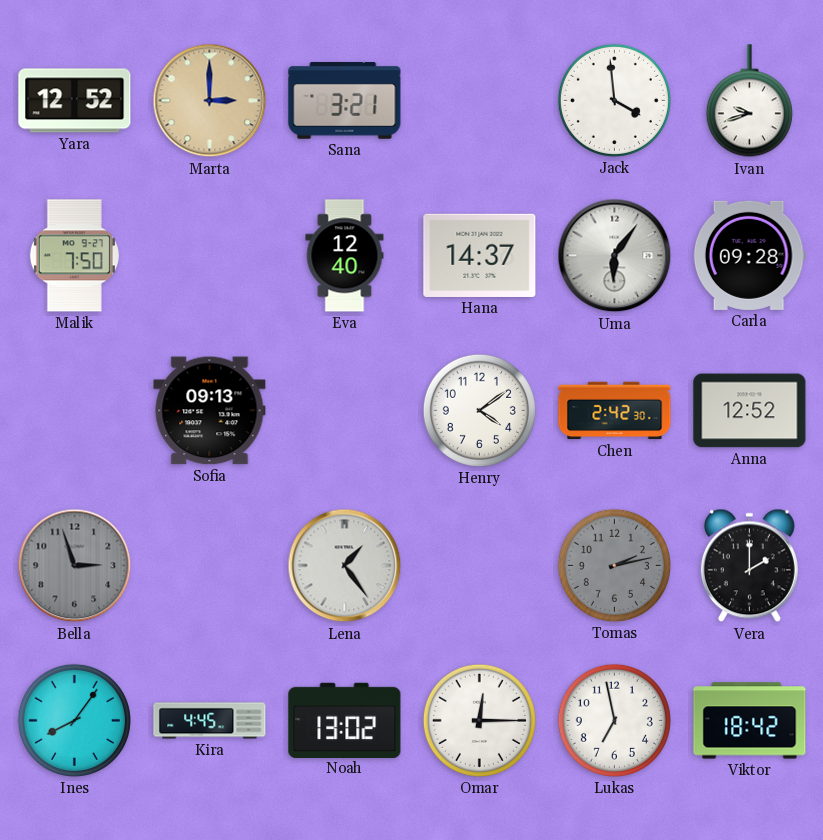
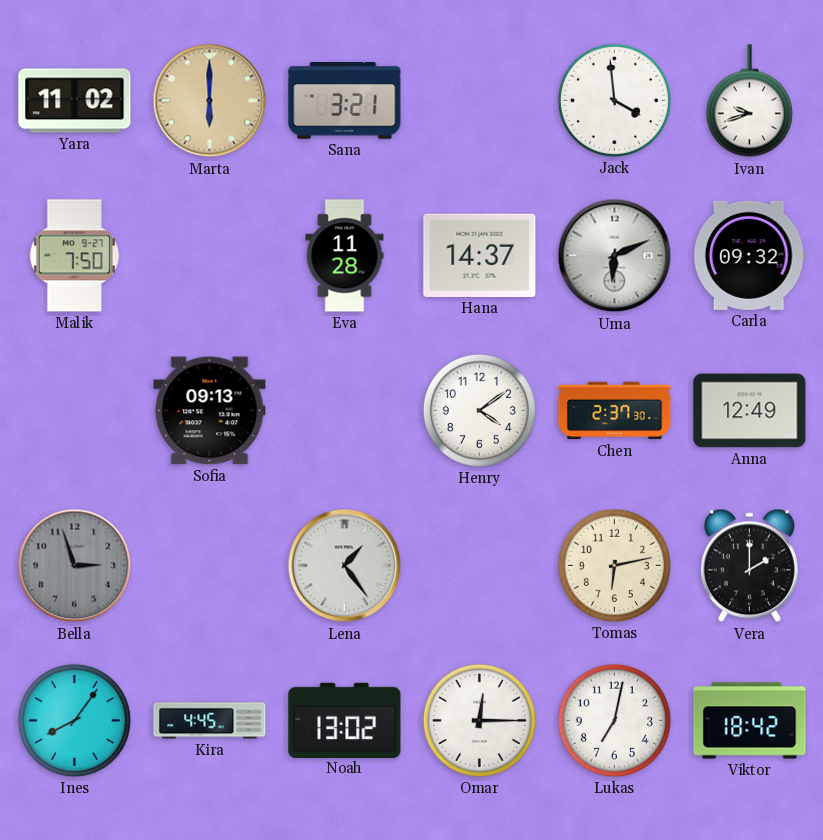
Yara: 12:52 -> 11:02 (75, 101)
Marta: 3:00 -> 6:00 (210, 101)
Eva: 12:40 -> 11:28 (345, 256)
Uma: 6:06 -> 6:11 (615, 256)
Carla: 09:28 -> 09:32 (749, 255)
Chen: 2:42 -> 2:37 (615, 411)
Anna: 12:52 -> 12:49 (750, 411)
Tomas: 2:13 -> 6:13 (614, 565)
Tomas dial: grey -> cream (614, 565)
Lukas: 6:58 -> 7:02 (614, 720)
